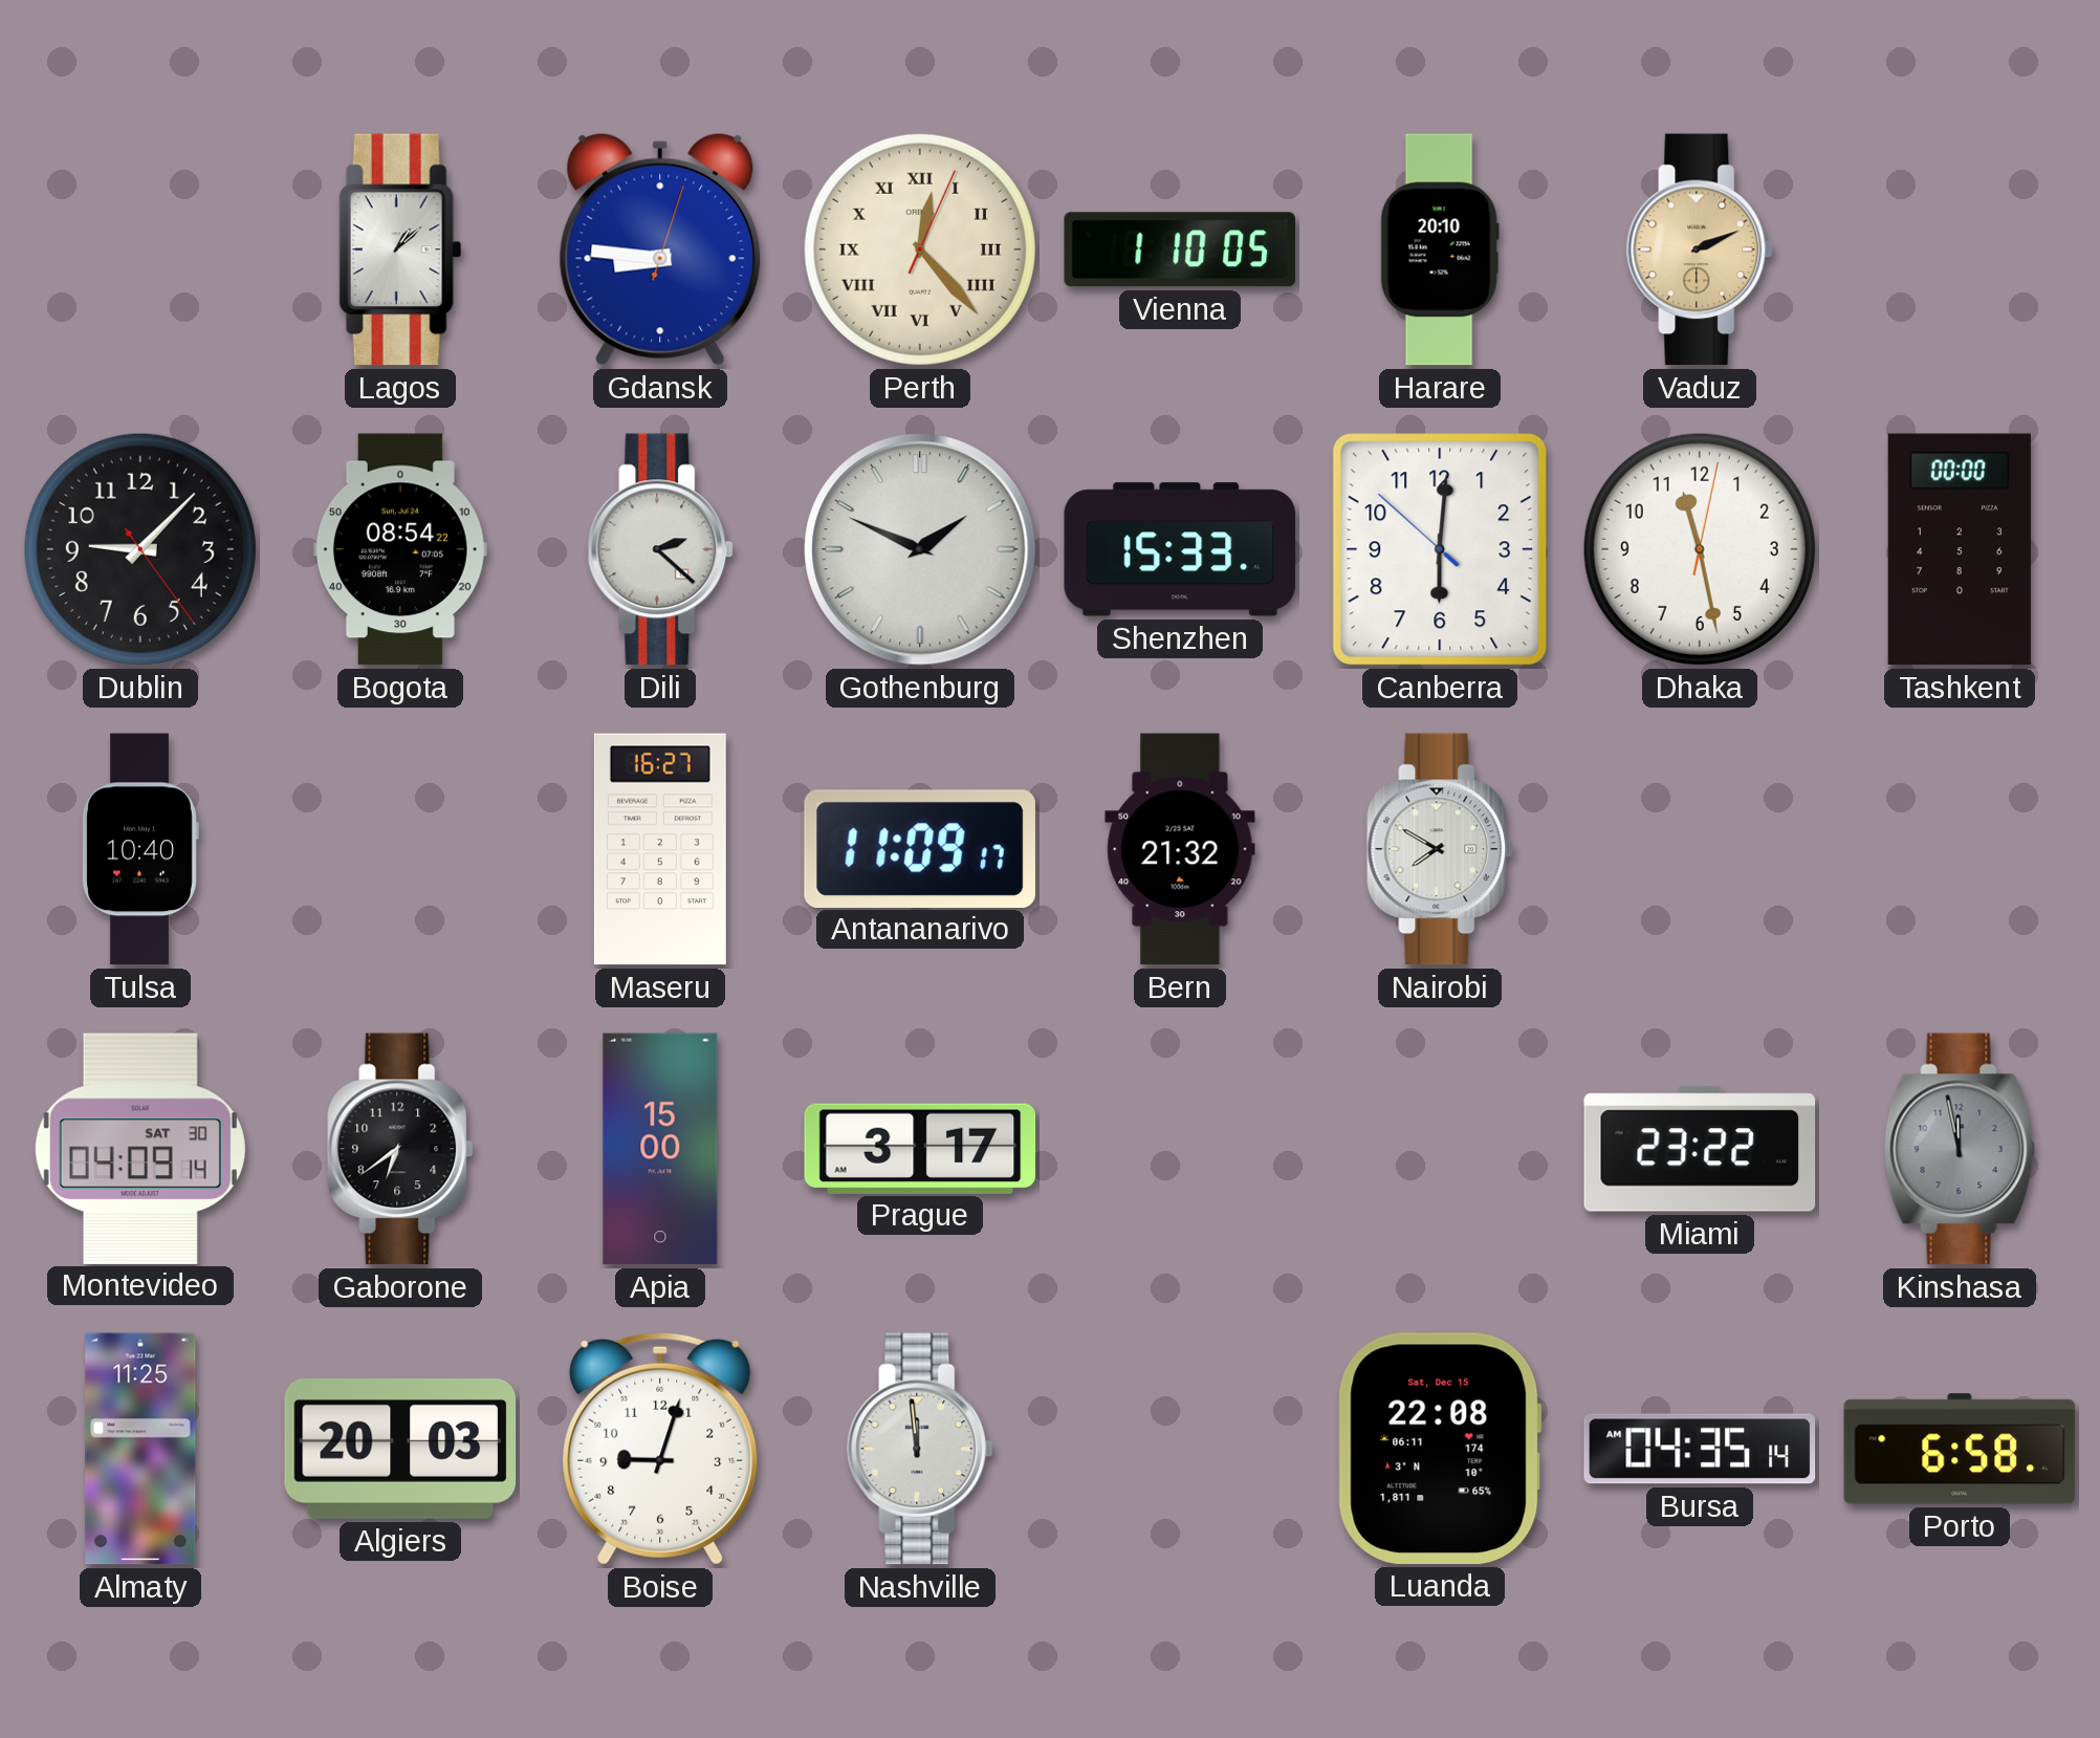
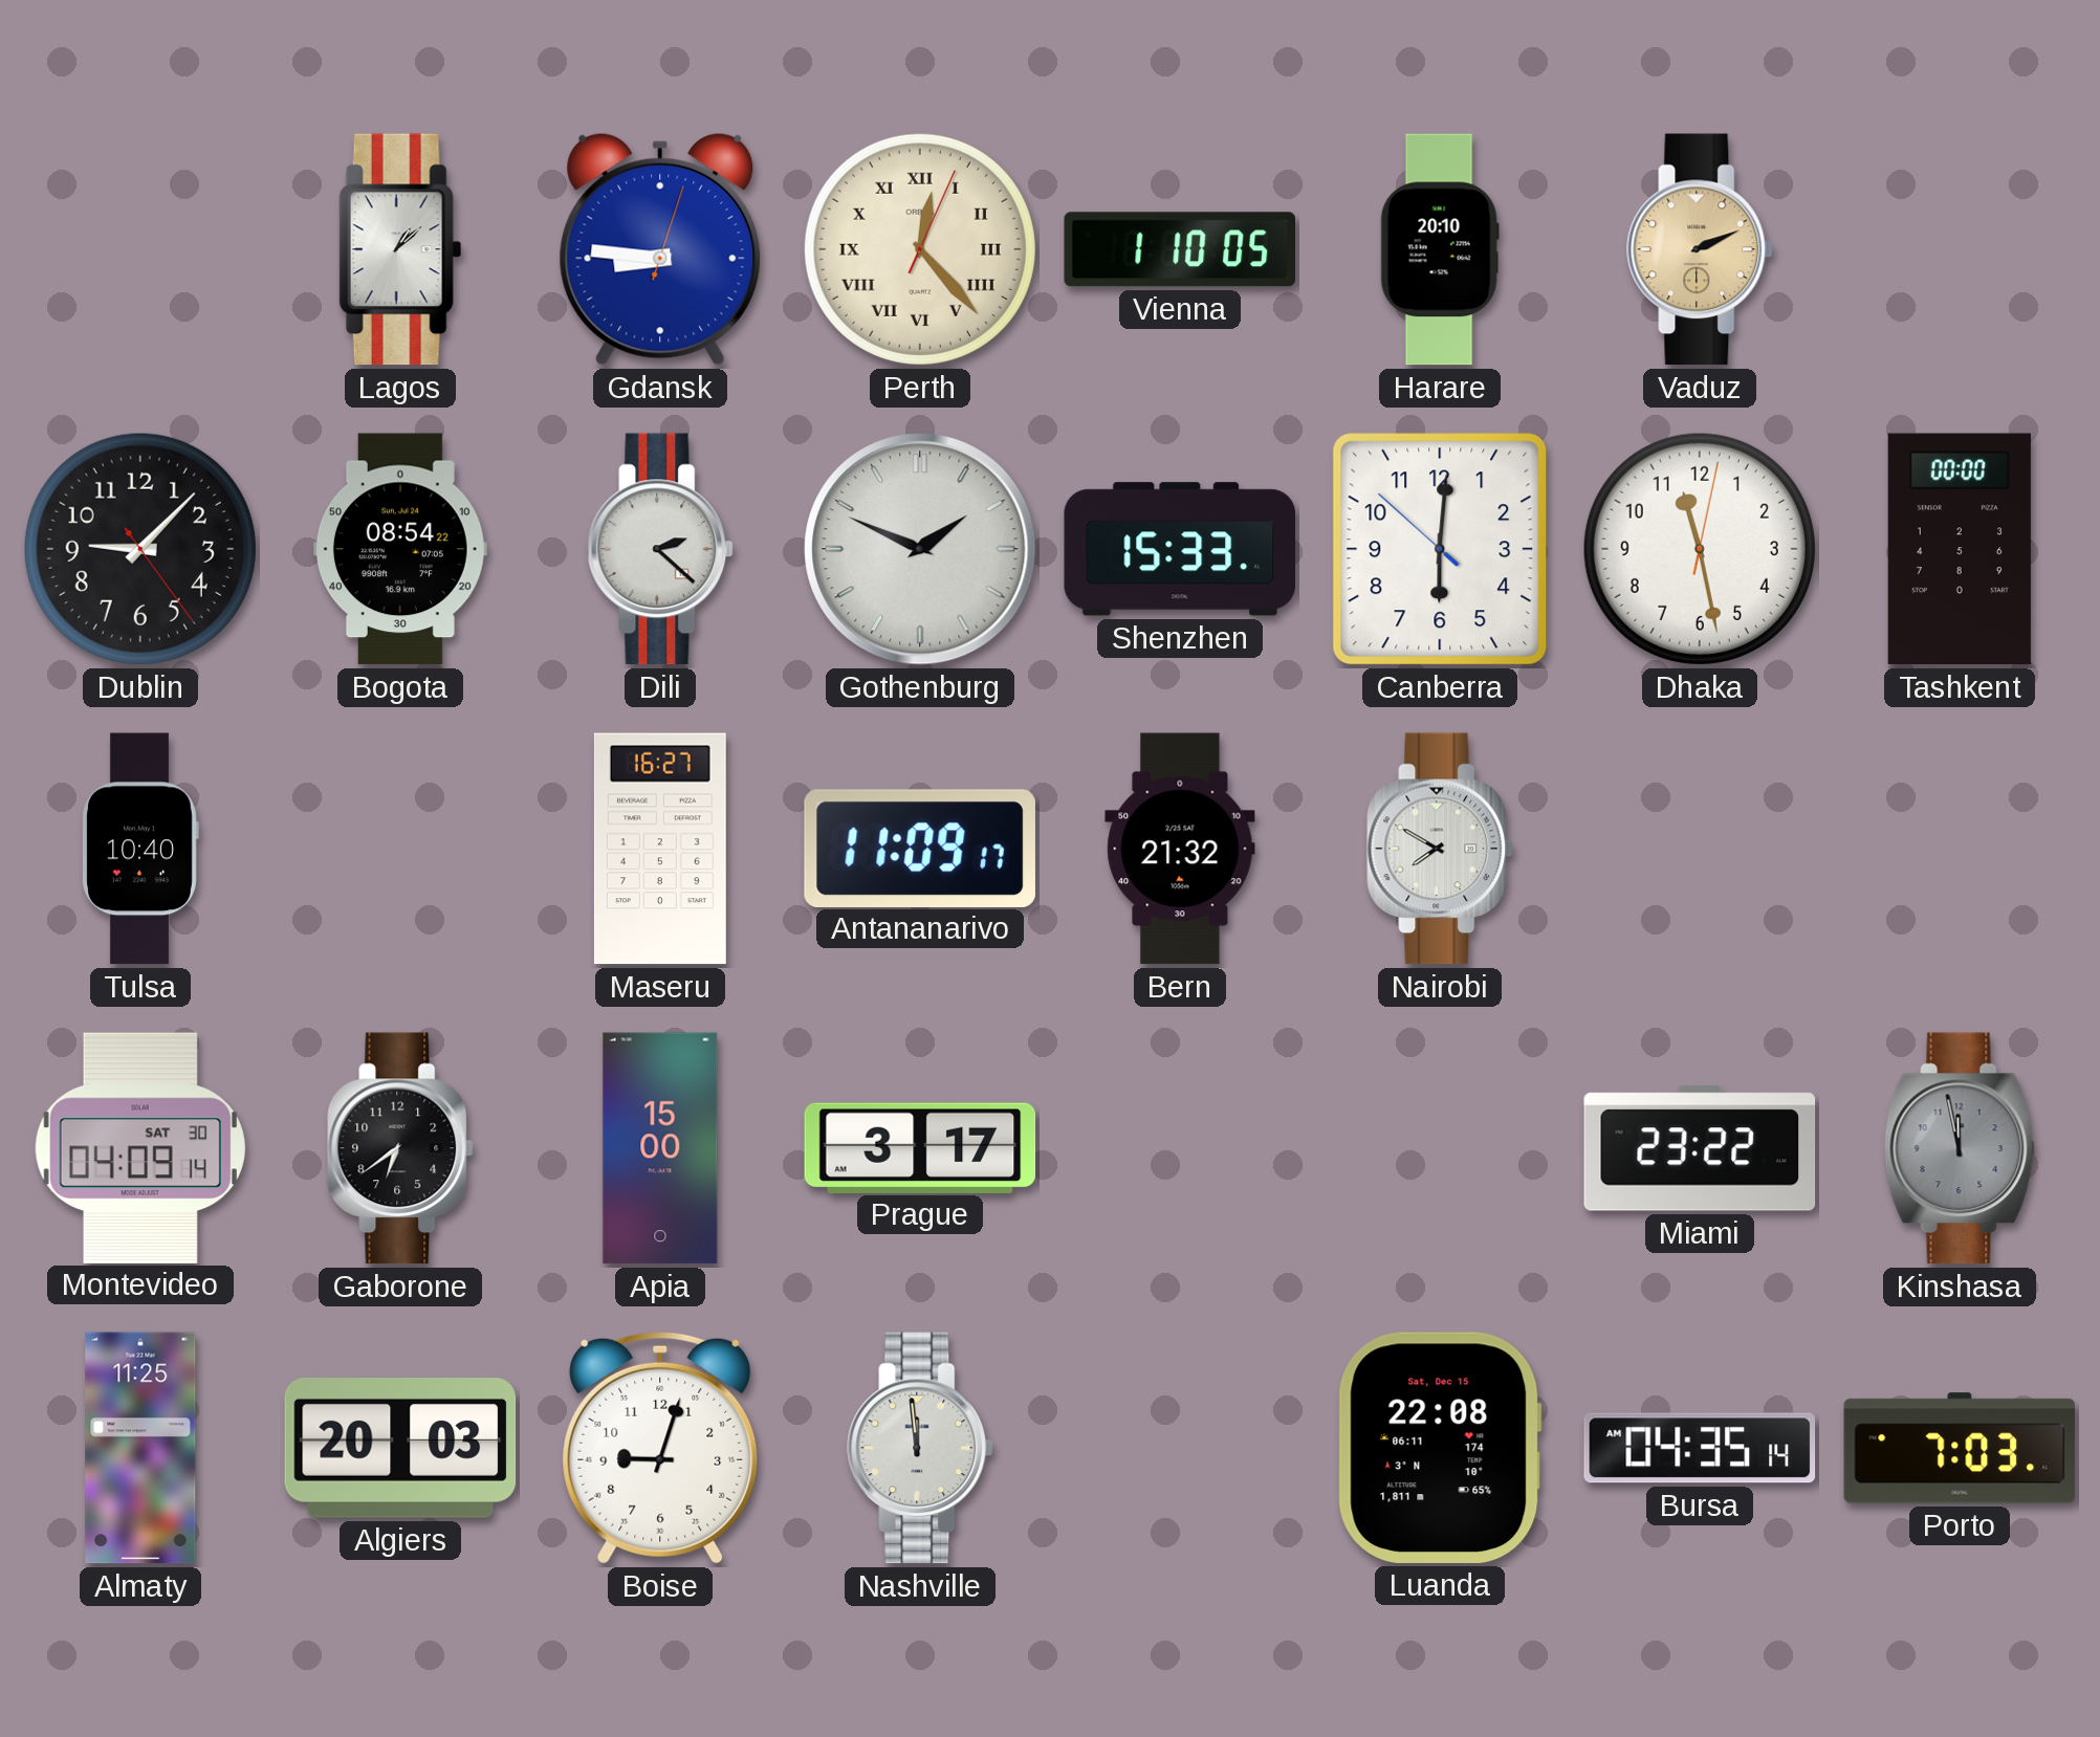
Porto: 6:58 -> 7:03 (1960, 1448)
